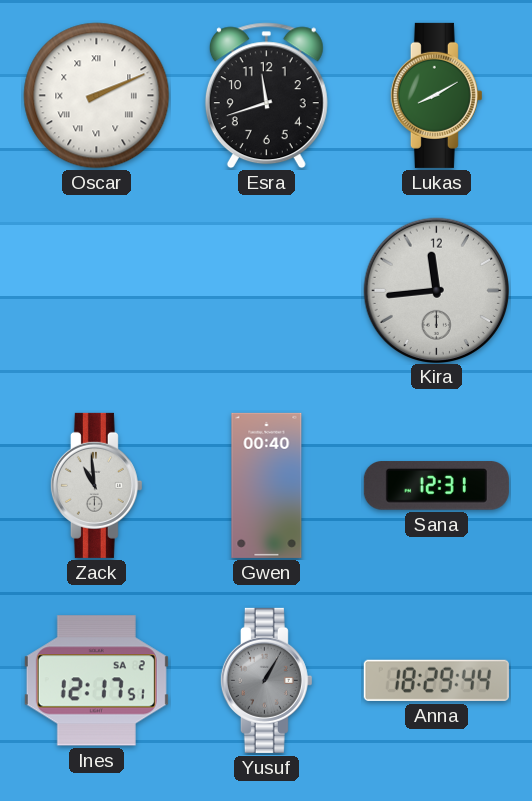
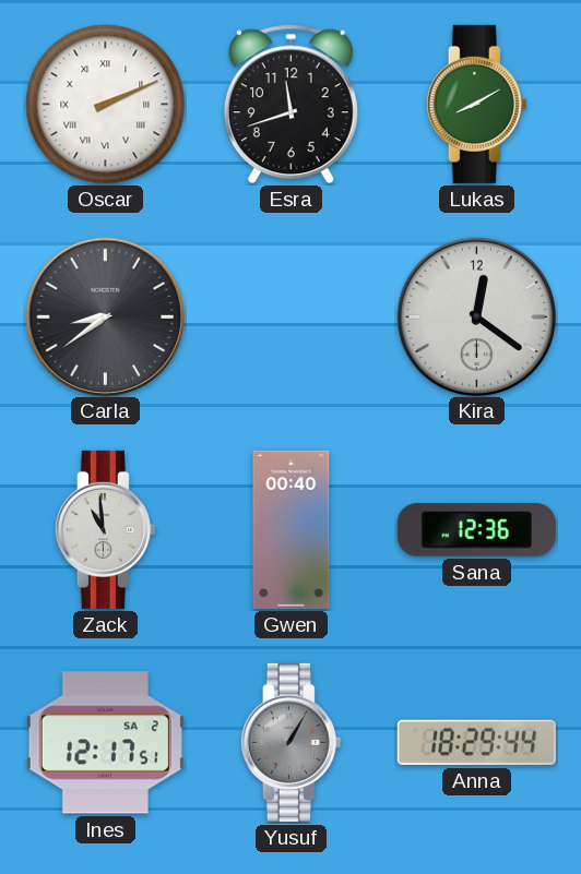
Carla: none -> 8:39 (105, 316)
Kira: 11:44 -> 12:21 (476, 316)
Sana: 12:31 -> 12:36 (476, 530)
